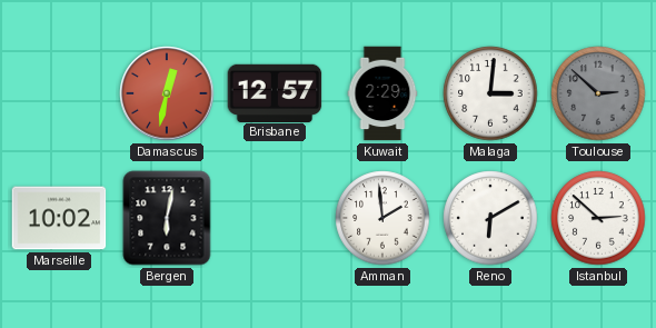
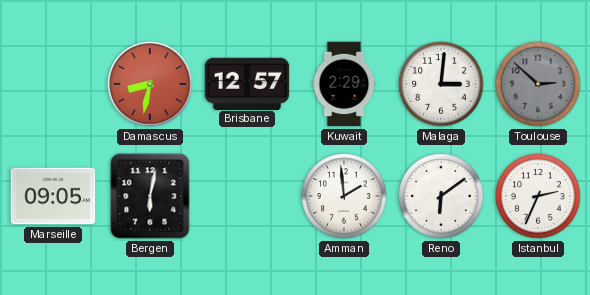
Damascus: 12:32 -> 8:32 (150, 84)
Marseille: 10:02 -> 09:05 (53, 196)
Reno: 6:10 -> 6:09 (441, 196)
Istanbul: 2:52 -> 2:34 (538, 196)
